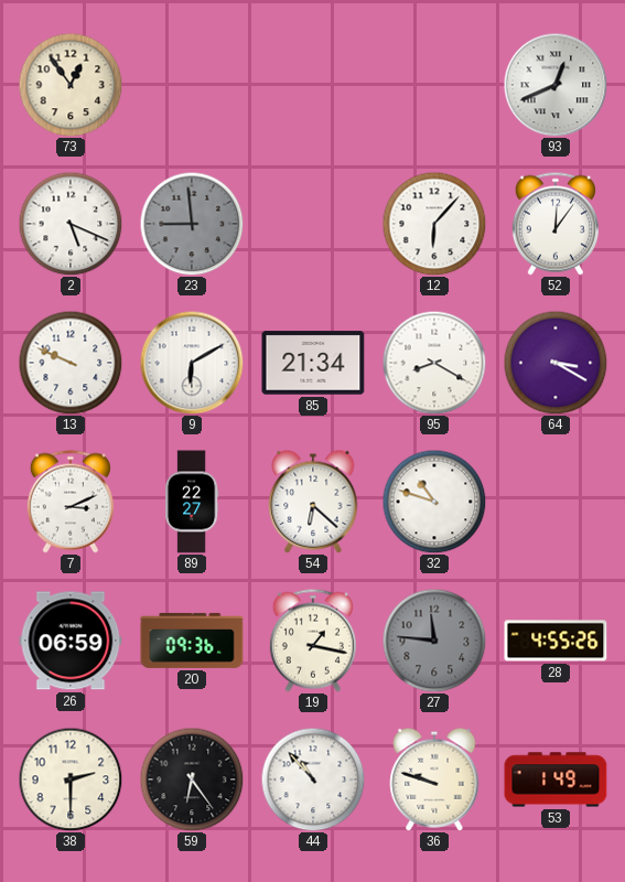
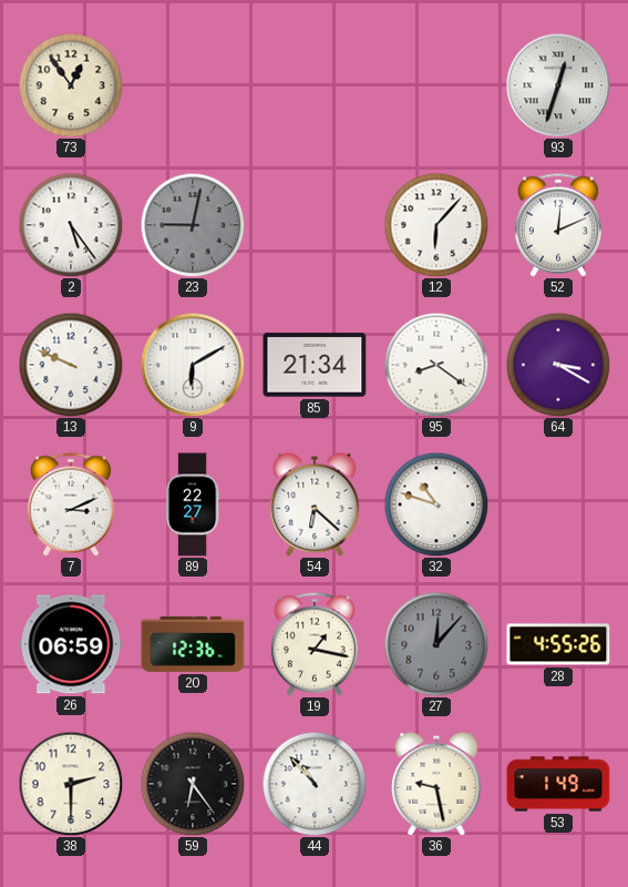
93: 12:41 -> 12:33 (558, 85)
2: 5:19 -> 5:24 (71, 225)
23: 8:59 -> 9:02 (193, 225)
52: 12:06 -> 12:11 (558, 225)
95: 8:20 -> 8:21 (436, 365)
20: 09:36 -> 12:36 (193, 644)
27: 11:46 -> 12:07 (436, 644)
36: 9:48 -> 9:28 (436, 784)
